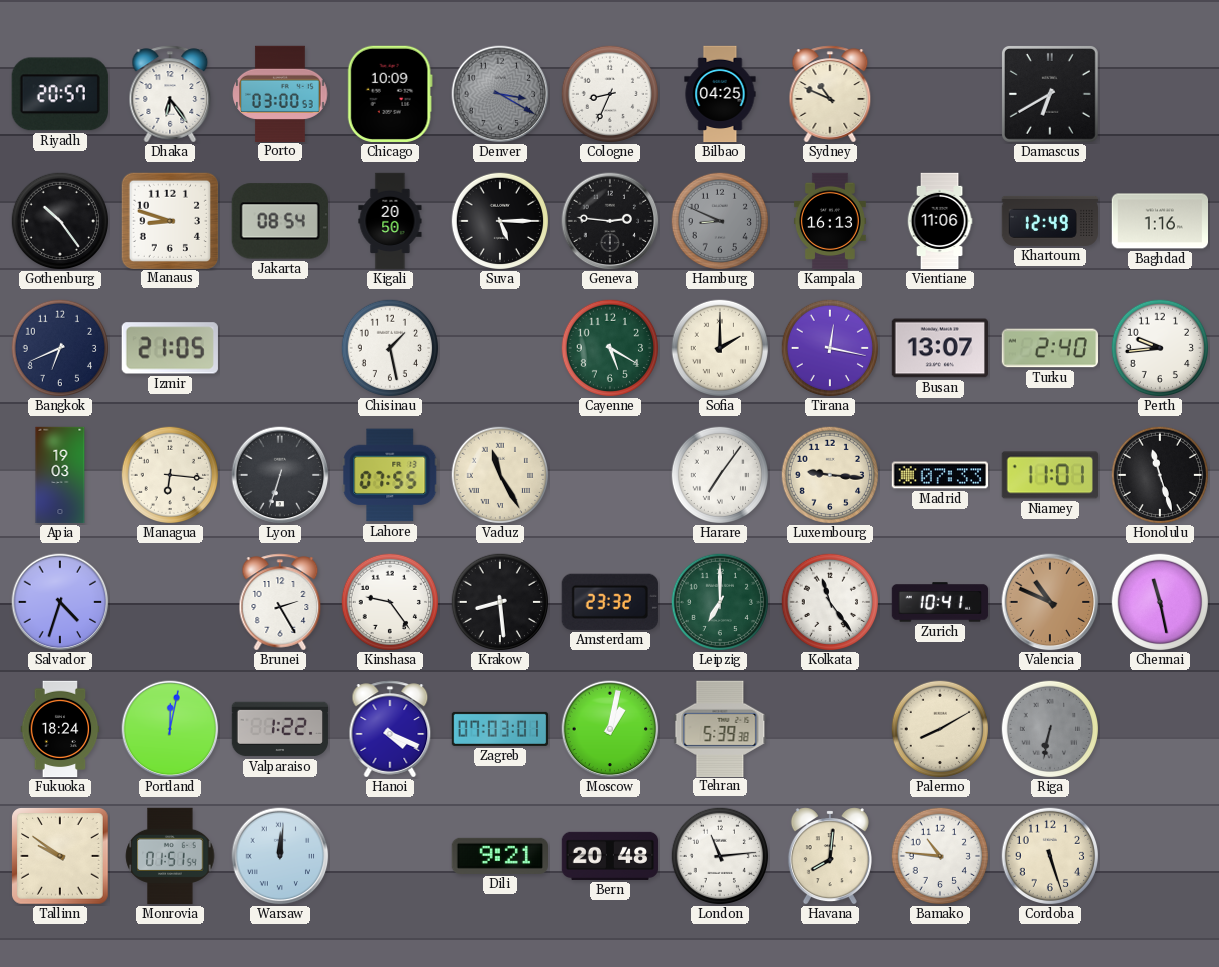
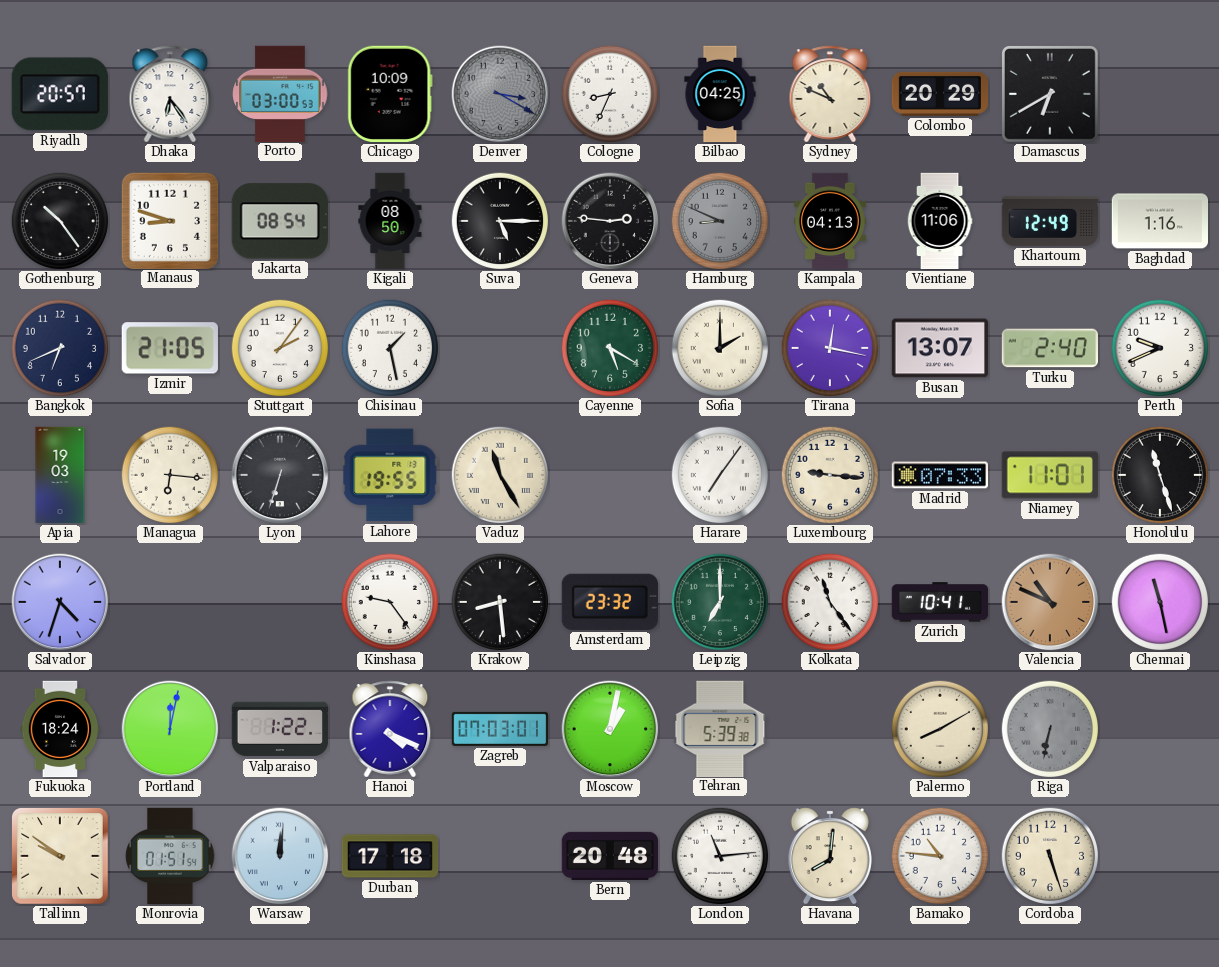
Colombo: none -> 20:29 (940, 94)
Kigali: 20:50 -> 08:50 (390, 221)
Kampala: 16:13 -> 04:13 (830, 221)
Stuttgart: none -> 2:06 (279, 347)
Perth: 9:44 -> 9:41 (1159, 347)
Lahore: 07:55 -> 19:55 (390, 475)
Brunei: 2:25 -> none (280, 602)
Durban: none -> 17:18 (390, 856)
Dili: 9:21 -> none (499, 856)
